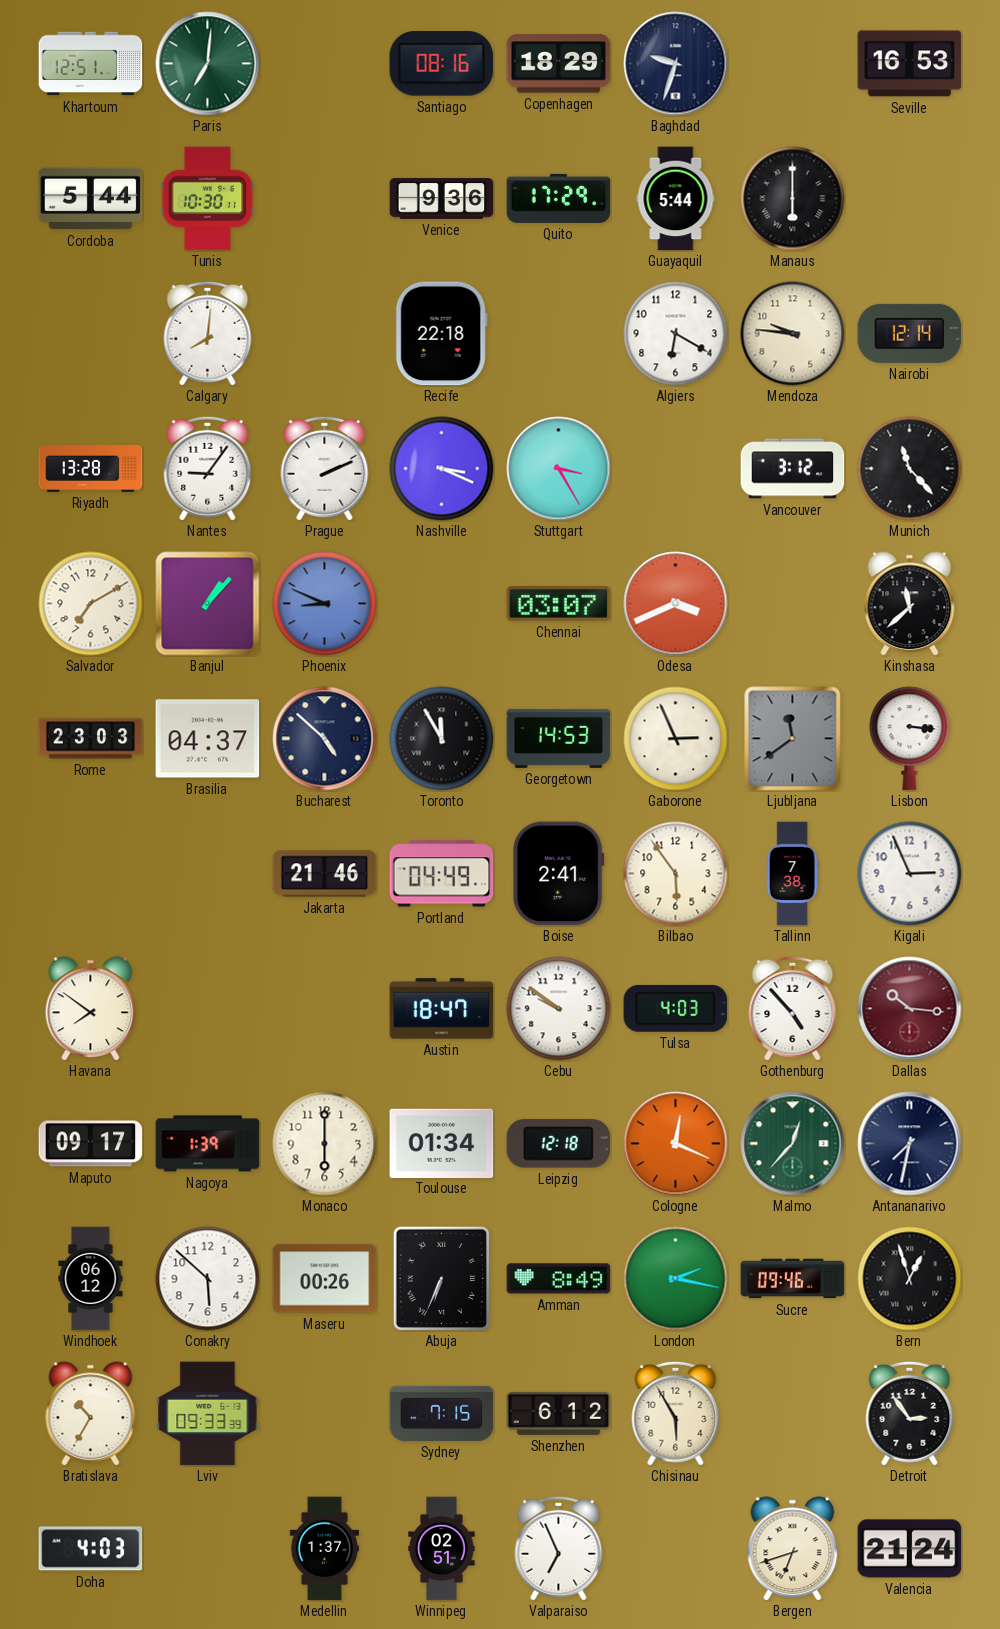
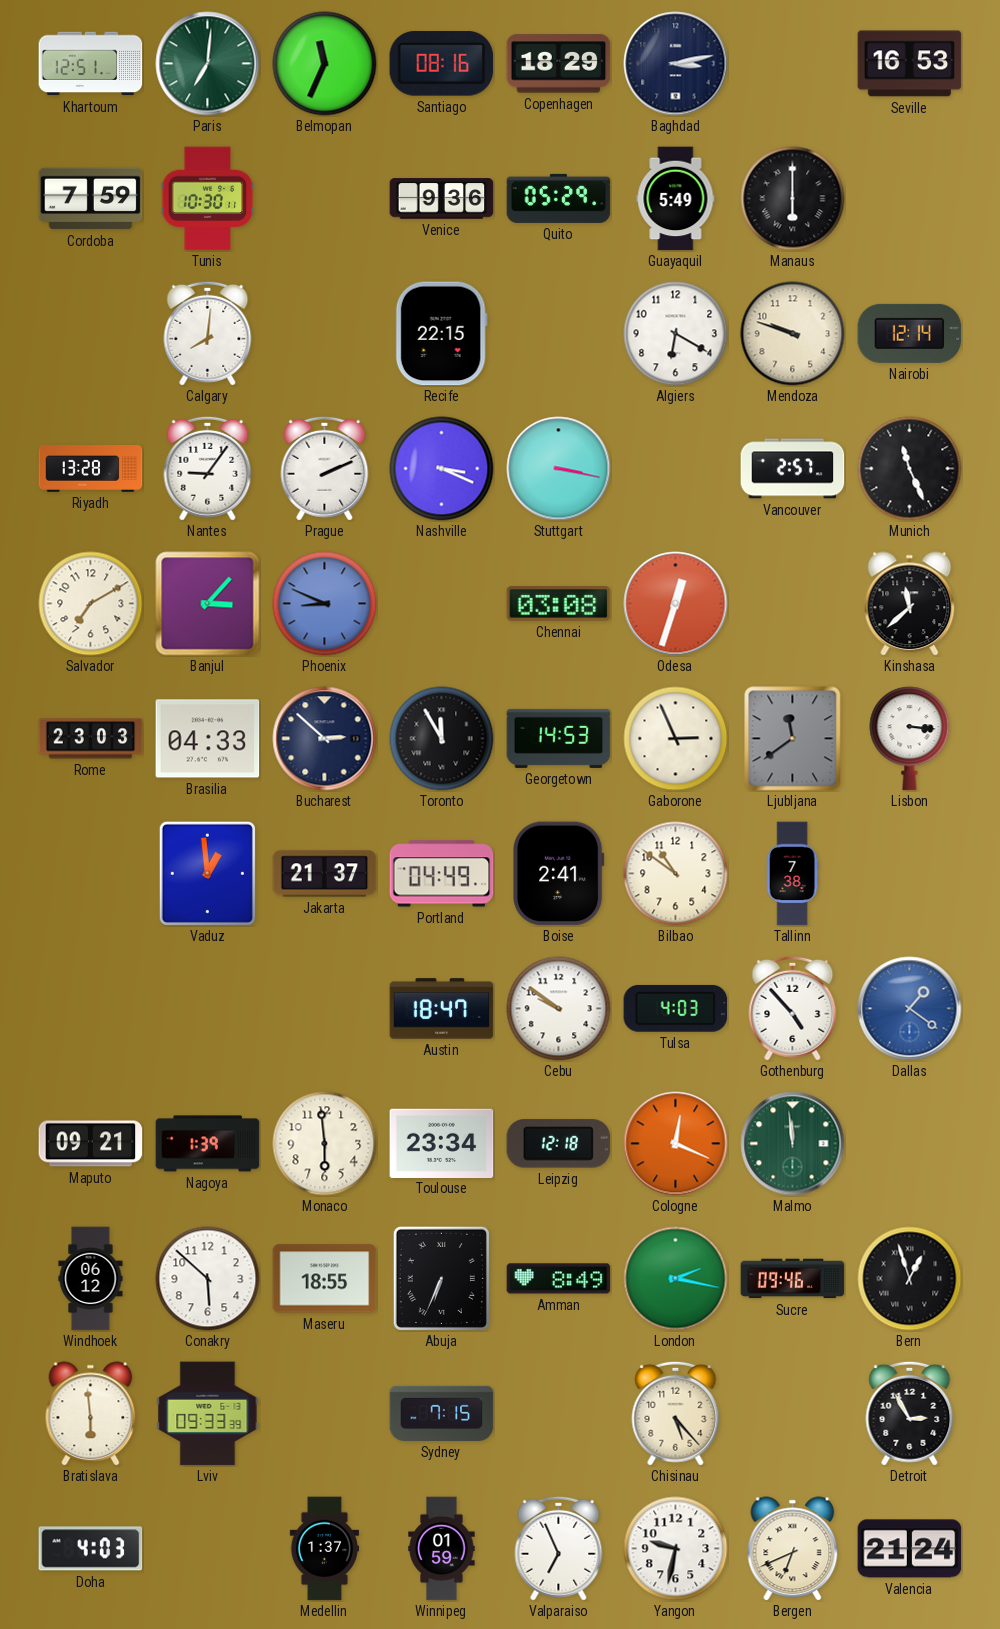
Belmopan: none -> 11:34 (325, 64)
Baghdad: 9:33 -> 3:13 (676, 64)
Cordoba: 5:44 -> 7:59 (91, 199)
Quito: 17:29 -> 05:29 (559, 198)
Guayaquil: 5:44 -> 5:49 (676, 199)
Recife: 22:18 -> 22:15 (441, 334)
Mendoza: 9:46 -> 9:48 (793, 334)
Stuttgart: 3:25 -> 3:17 (559, 469)
Vancouver: 3:12 -> 2:57 (793, 469)
Munich: 11:23 -> 11:26 (910, 469)
Banjul: 1:07 -> 3:07 (208, 604)
Chennai: 03:07 -> 03:08 (559, 604)
Odesa: 3:41 -> 12:33 (676, 604)
Brasilia: 04:37 -> 04:33 (208, 739)
Bucharest: 4:52 -> 2:52 (325, 739)
Vaduz: none -> 12:59 (207, 873)
Jakarta: 21:46 -> 21:37 (325, 874)
Bilbao: 5:54 -> 10:51 (676, 874)
Kigali: 2:56 -> none (910, 874)
Havana: 7:51 -> none (91, 1009)
Dallas: 10:16 -> 1:21 (910, 1009)
Dallas dial: burgundy -> blue (910, 1009)
Maputo: 09:17 -> 09:21 (91, 1144)
Monaco: 6:00 -> 5:59 (325, 1144)
Toulouse: 01:34 -> 23:34 (442, 1143)
Malmo: 12:37 -> 11:59 (793, 1144)
Antananarivo: 7:32 -> none (910, 1144)
Maseru: 00:26 -> 18:55 (325, 1279)
Bratislava: 10:35 -> 5:59 (91, 1414)
Shenzhen: 6:12 -> none (559, 1413)
Chisinau: 5:55 -> 5:23 (676, 1413)
Detroit: 2:54 -> 2:55 (910, 1413)
Winnipeg: 02:51 -> 01:59 (442, 1549)
Yangon: none -> 9:32 (676, 1549)
Bergen: 6:42 -> 6:41 (793, 1549)
